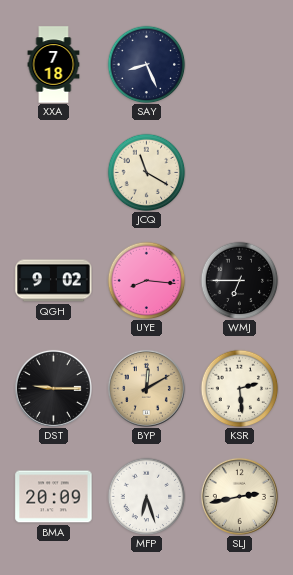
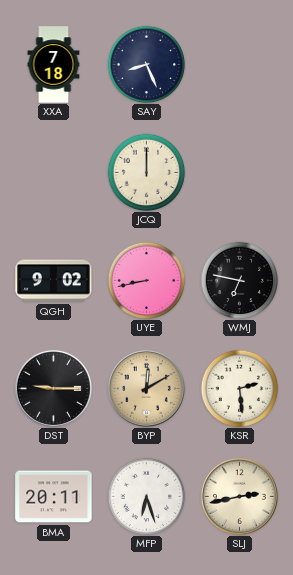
JCQ: 11:20 -> 12:00 (146, 172)
UYE: 8:16 -> 8:43 (146, 280)
WMJ: 6:45 -> 6:47 (239, 280)
BMA: 20:09 -> 20:11 (54, 497)
